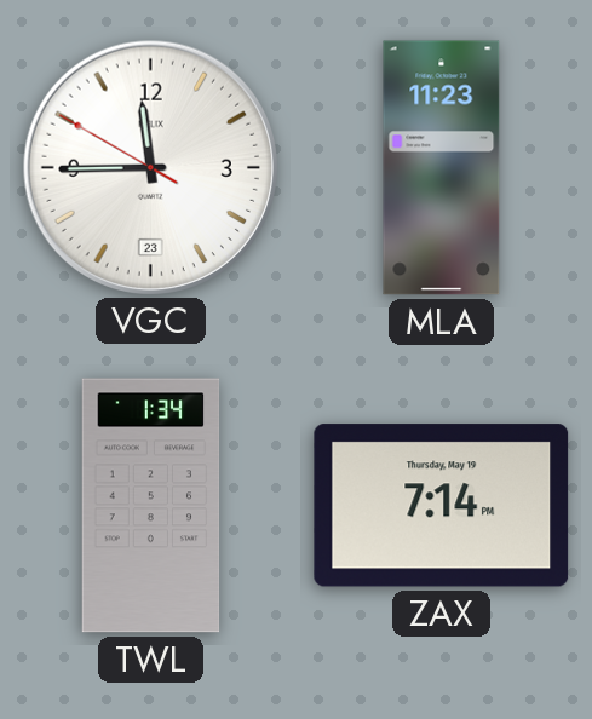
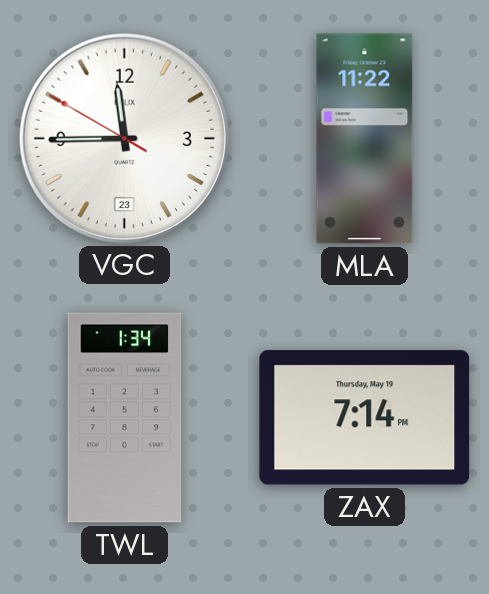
MLA: 11:23 -> 11:22 (365, 139)
